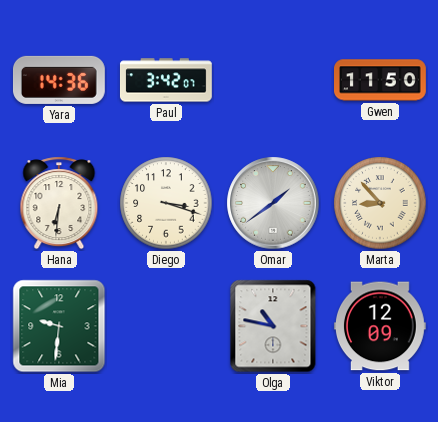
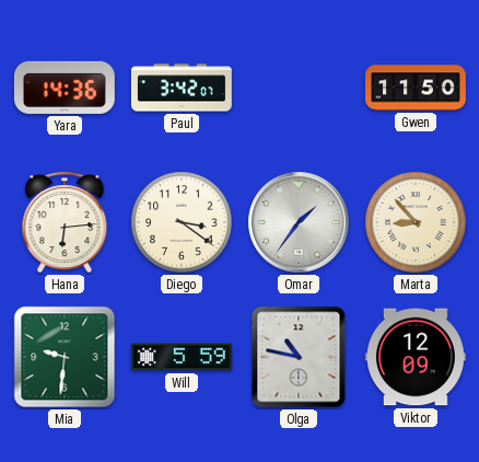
Hana: 6:31 -> 6:14 (65, 222)
Diego: 3:18 -> 3:21 (182, 222)
Omar: 1:39 -> 1:36 (299, 222)
Will: none -> 5:59 (183, 357)
